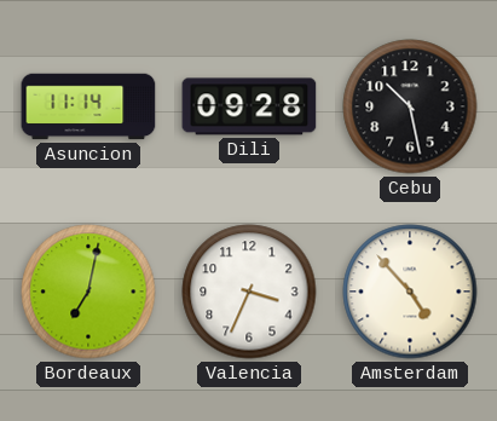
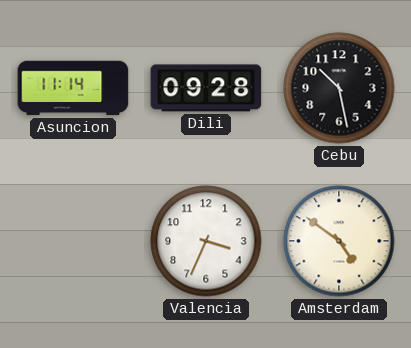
Bordeaux: 7:02 -> none (88, 292)
Amsterdam: 4:53 -> 4:51 (339, 241)
